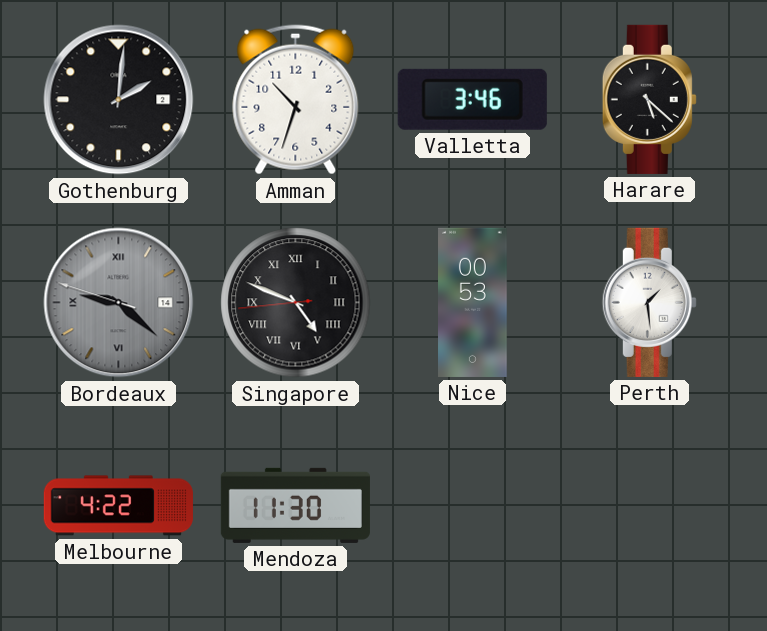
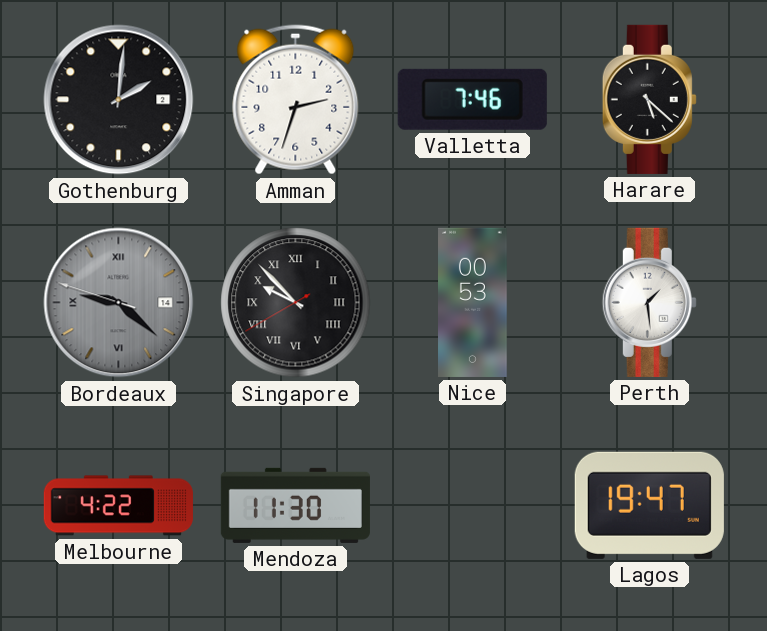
Amman: 10:33 -> 2:33 (296, 100)
Valletta: 3:46 -> 7:46 (472, 99)
Singapore: 4:48 -> 9:52 (296, 303)
Lagos: none -> 19:47 (649, 505)
